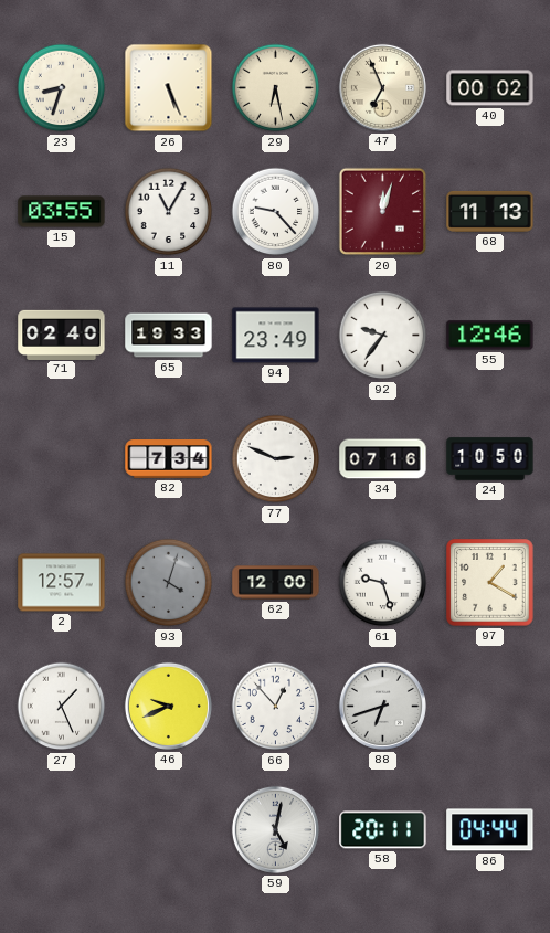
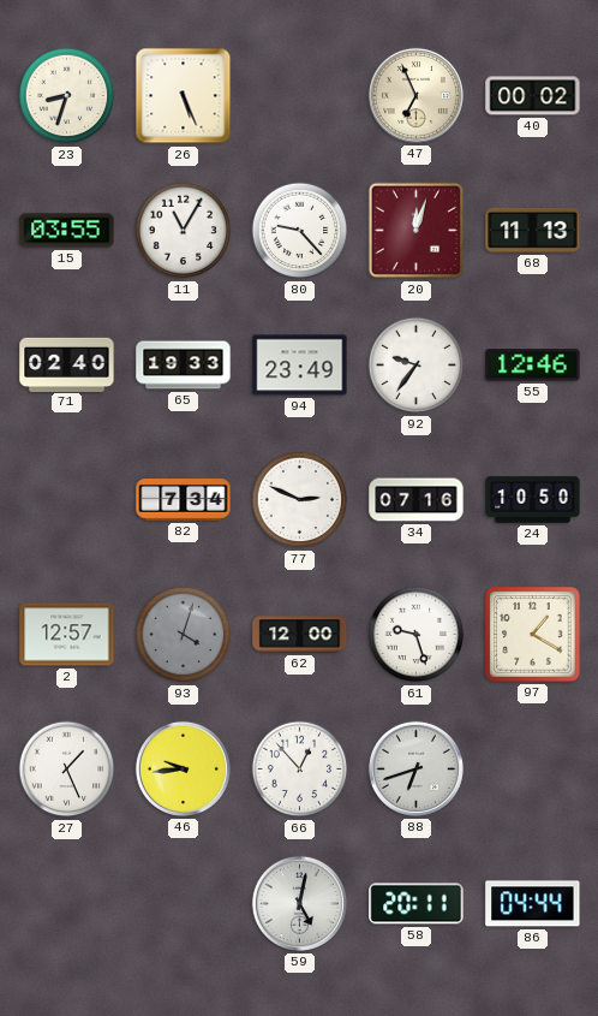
29: 6:28 -> none (276, 88)
46: 9:41 -> 9:44 (183, 768)
